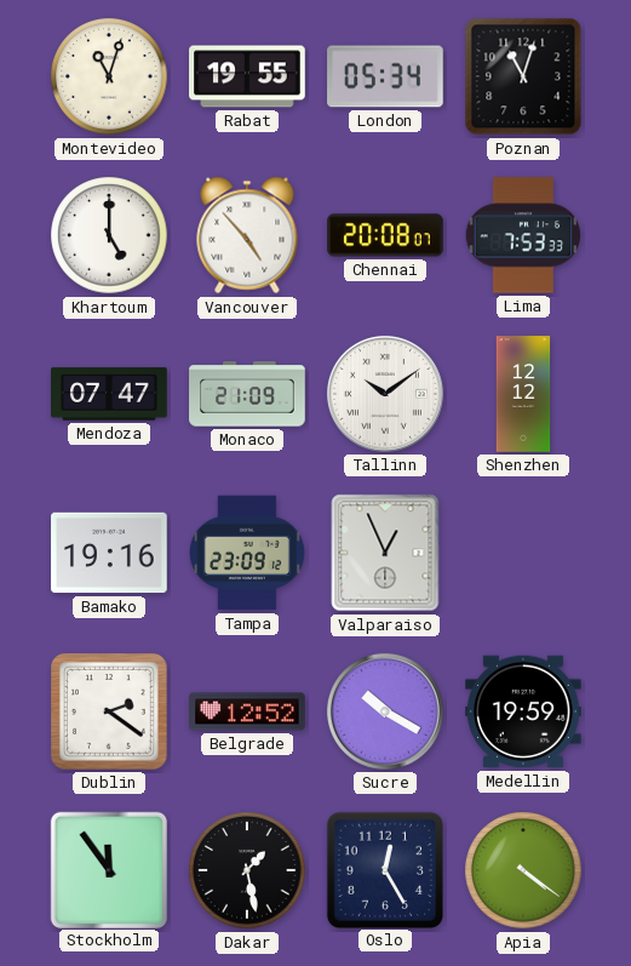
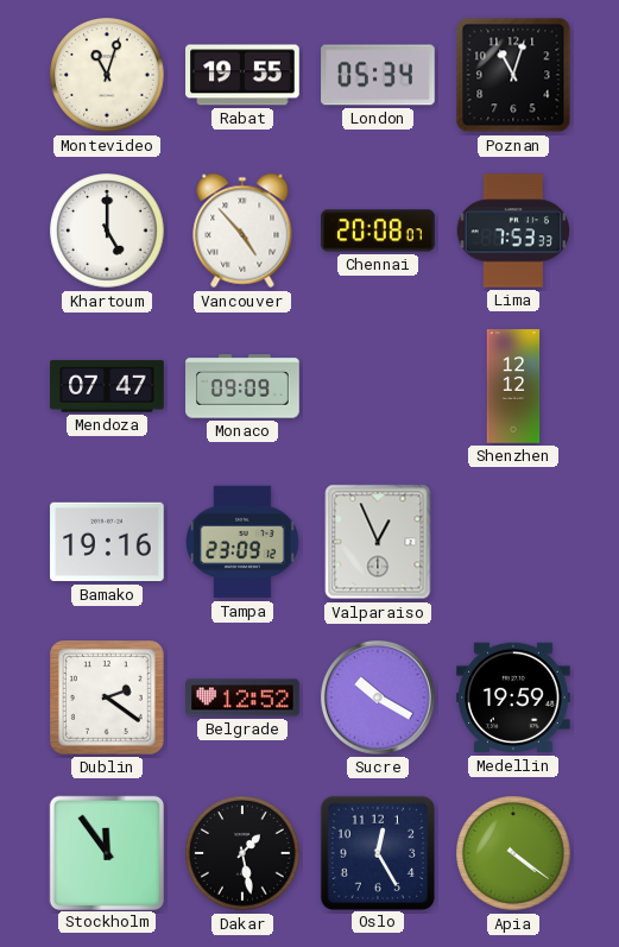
Monaco: 21:09 -> 09:09 (242, 386)
Tallinn: 10:09 -> none (385, 394)
